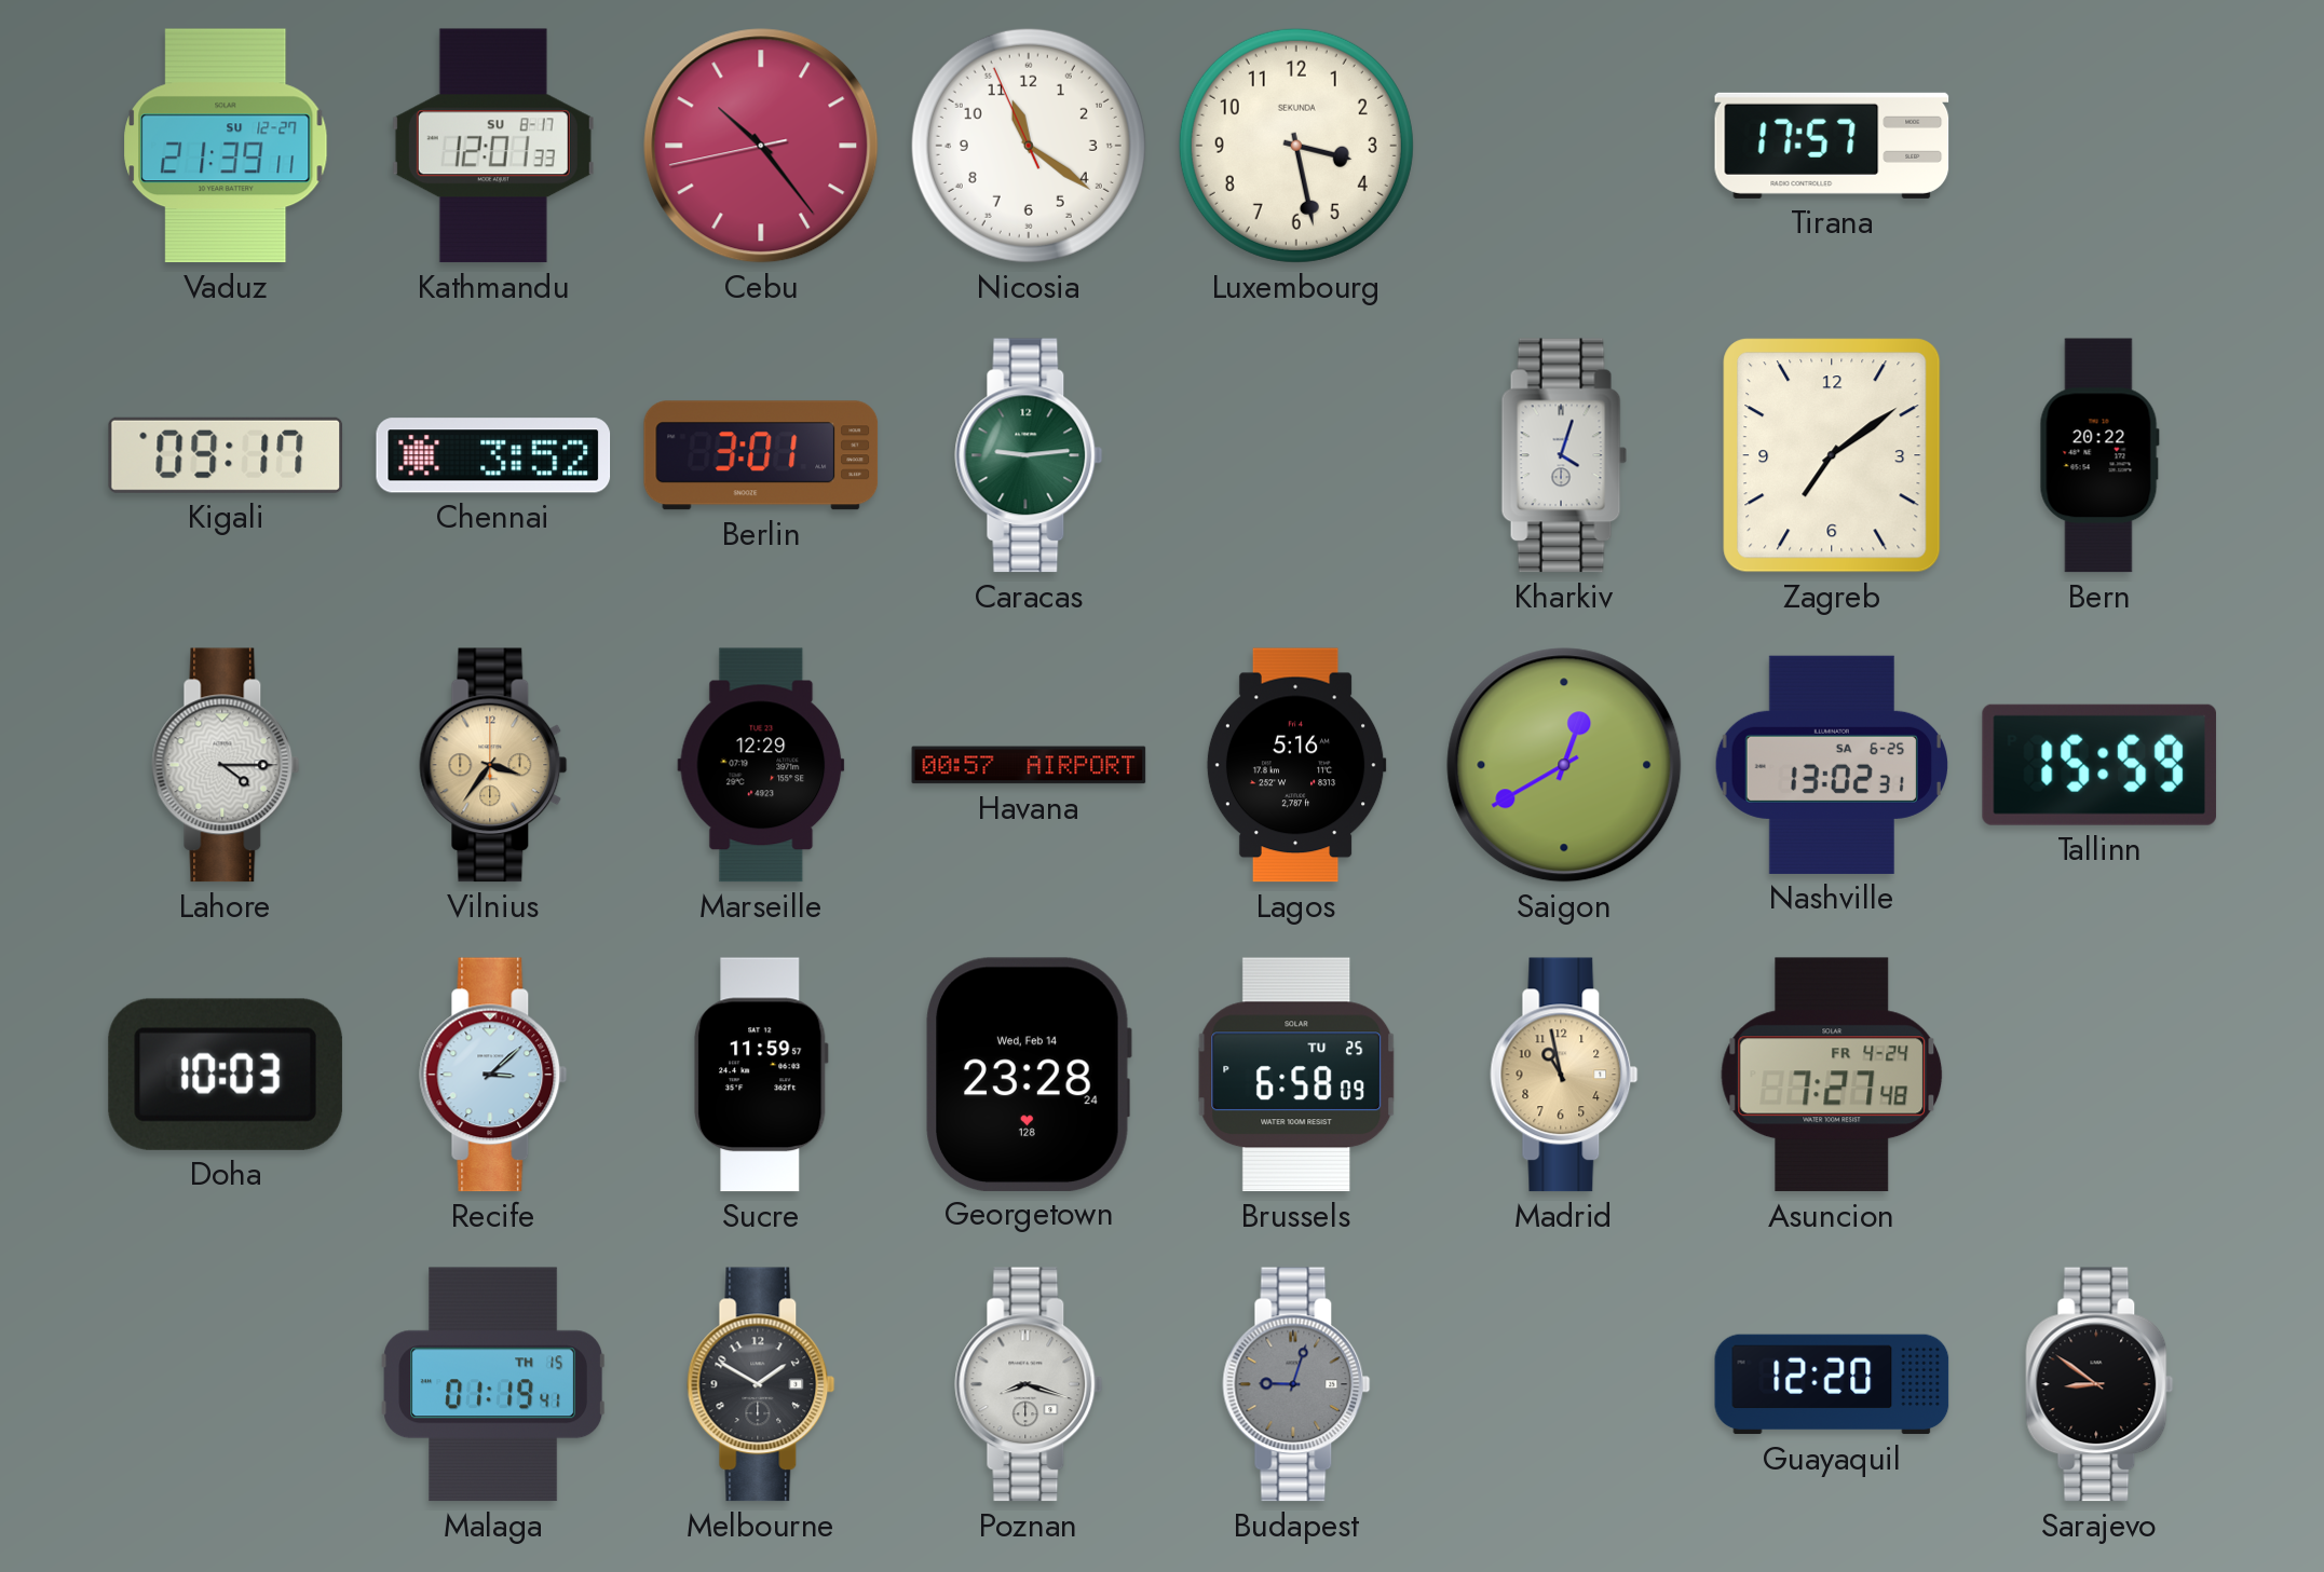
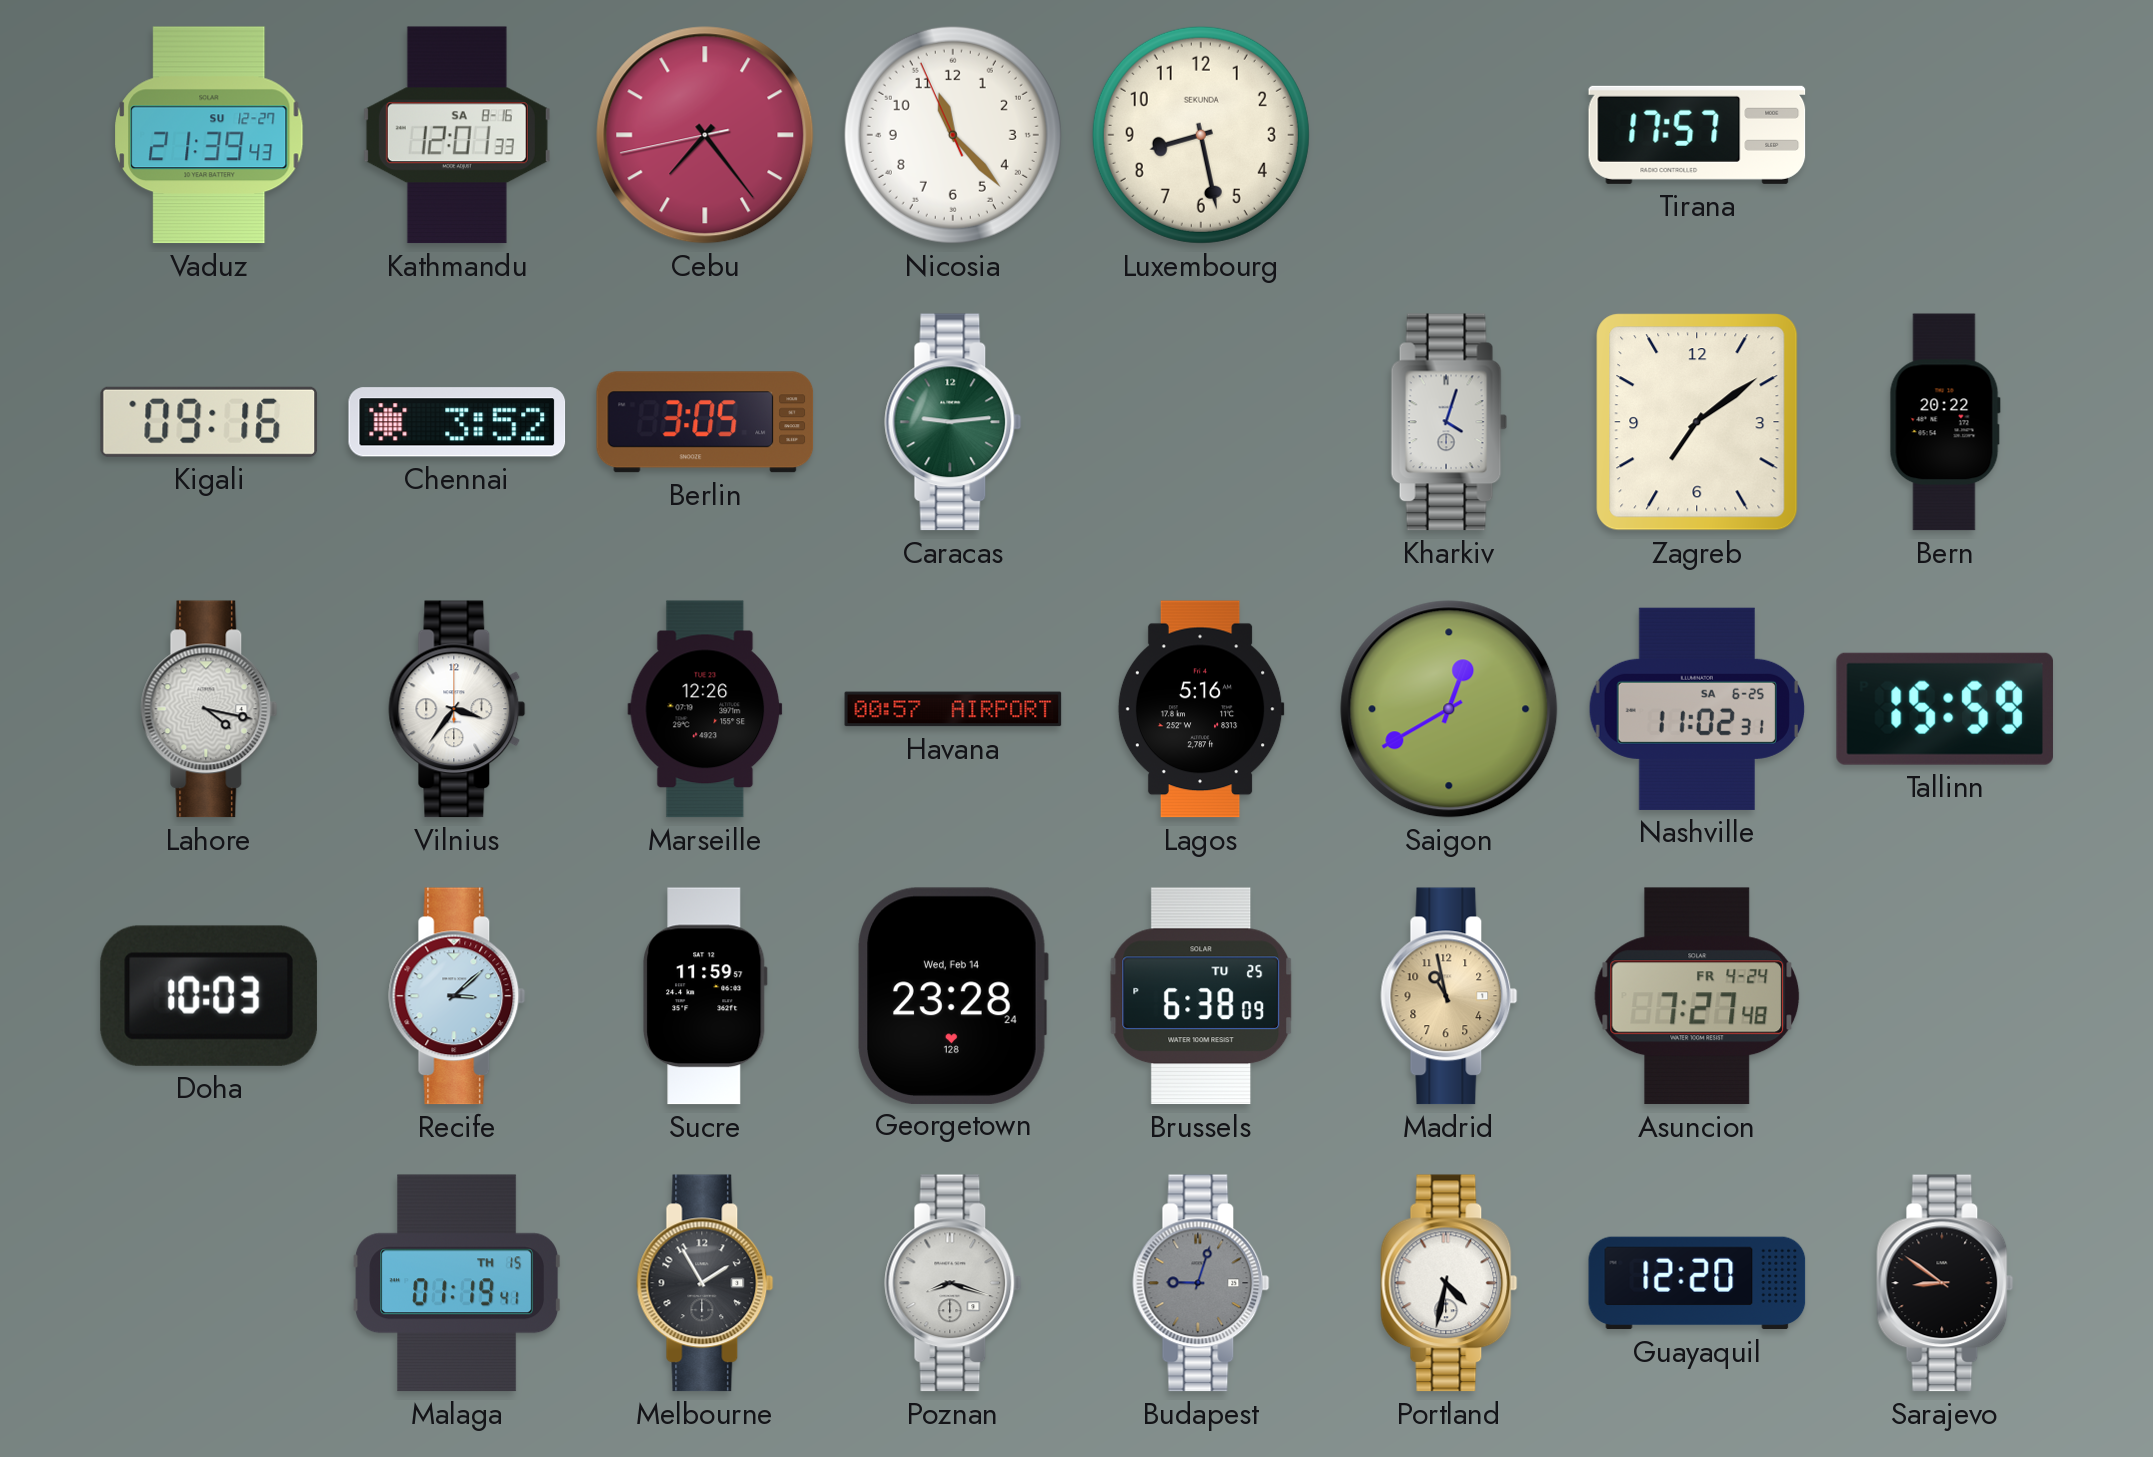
Vaduz: 21:39:11 -> 21:39:43 (209, 135)
Kathmandu date: SU 8-17 -> SA 8-16 (457, 135)
Cebu: 10:23 -> 7:23 (705, 135)
Nicosia: 11:20 -> 11:22 (953, 135)
Luxembourg: 3:28 -> 8:28 (1201, 135)
Kigali: 09:17 -> 09:16 (209, 422)
Berlin: 3:01 -> 3:05 (705, 422)
Lahore: 4:15 -> 4:17 (209, 709)
Vilnius dial: champagne -> white (457, 709)
Marseille: 12:29 -> 12:26 (705, 709)
Nashville: 13:02 -> 11:02 (1696, 709)
Brussels: 6:58 -> 6:38 (1201, 996)
Melbourne: 1:50 -> 1:55 (705, 1283)
Portland: none -> 4:32 (1449, 1283)
